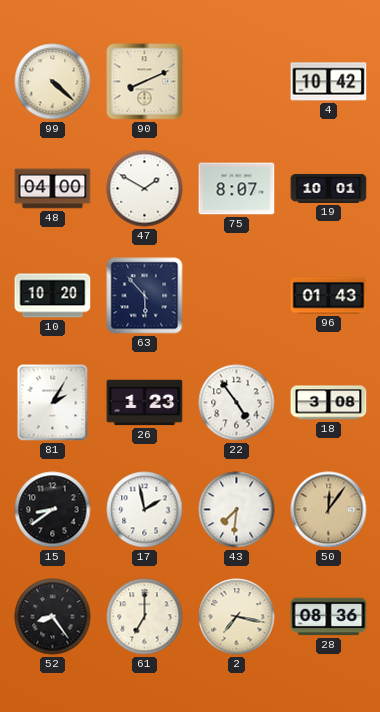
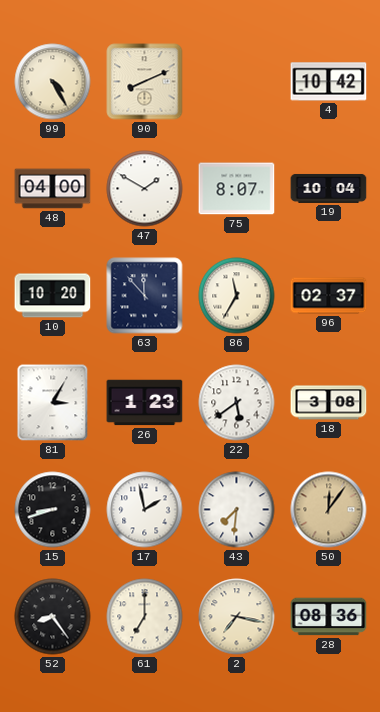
99: 4:22 -> 4:25 (53, 82)
19: 10:01 -> 10:04 (329, 188)
63: 5:53 -> 11:53 (145, 296)
86: none -> 11:35 (237, 296)
96: 01:43 -> 02:37 (329, 296)
81: 2:05 -> 3:05 (53, 403)
22: 4:54 -> 5:39 (237, 403)
15: 8:39 -> 8:42 (53, 510)
